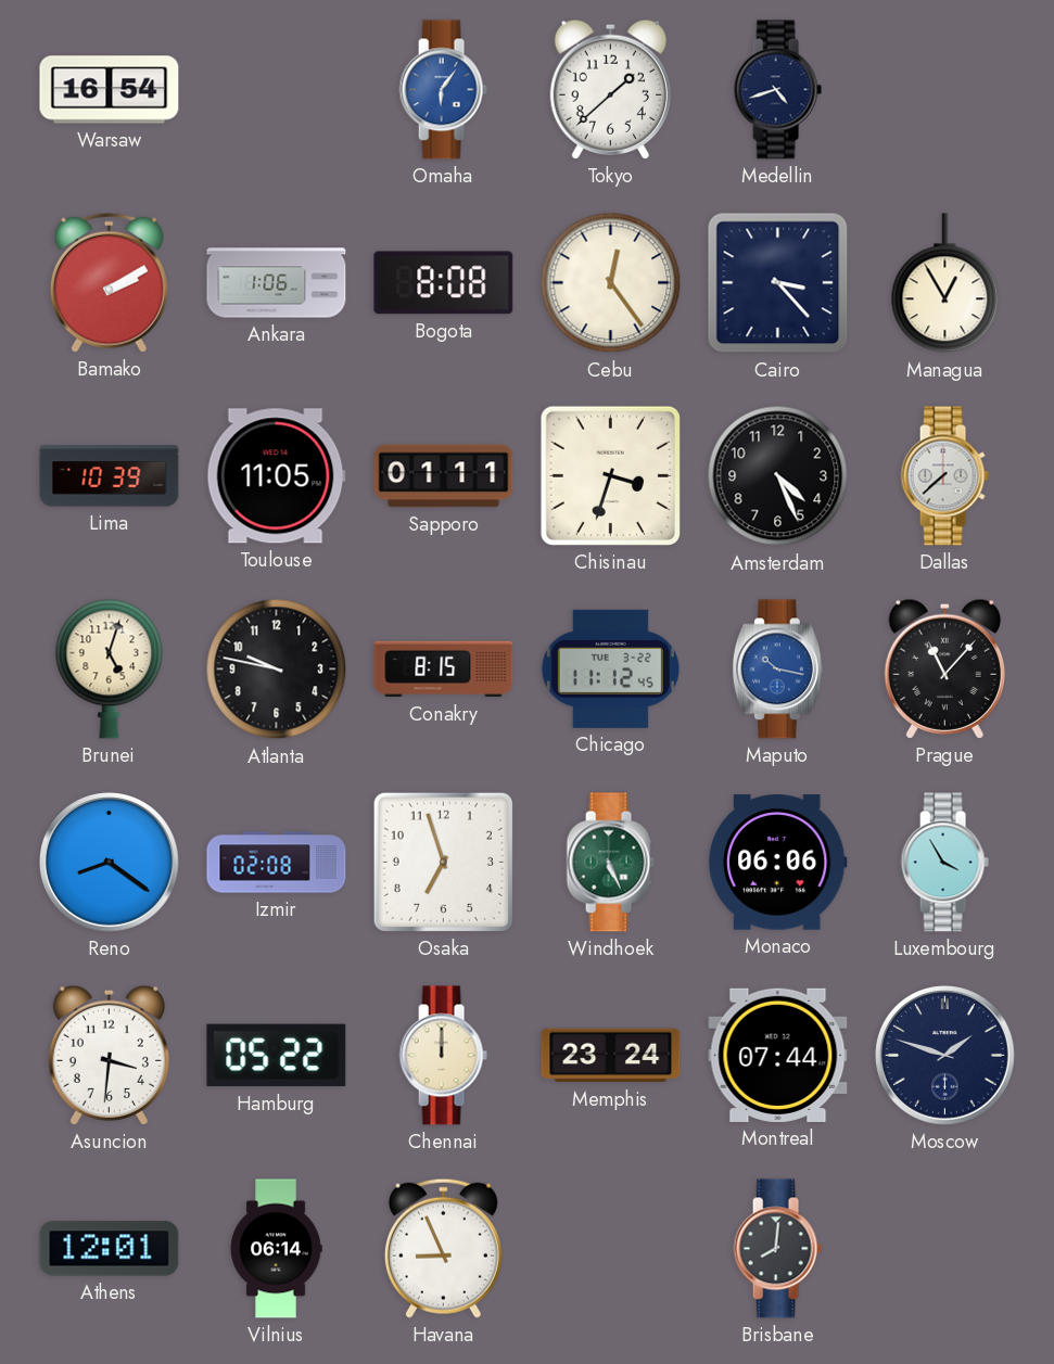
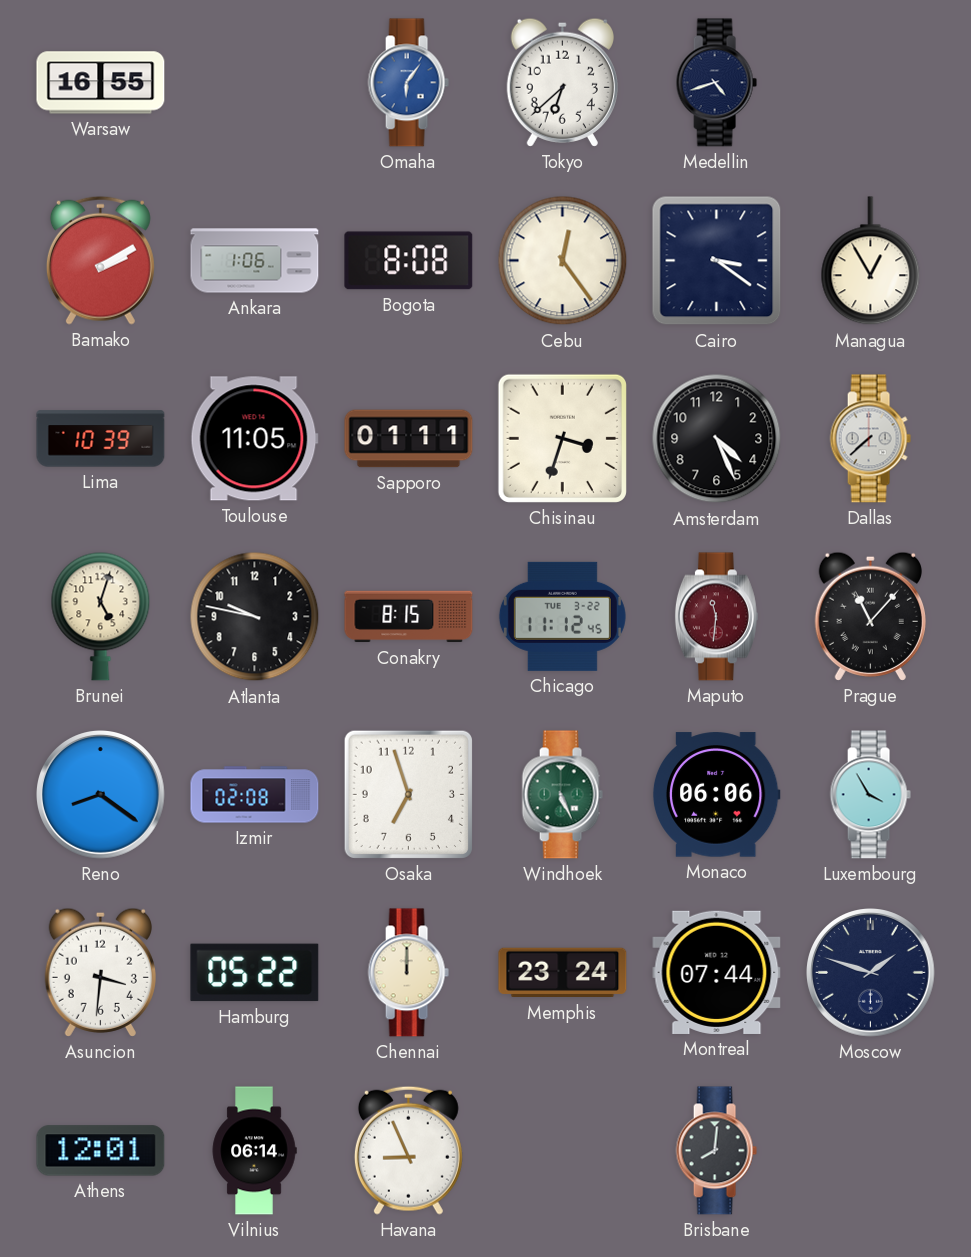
Warsaw: 16:54 -> 16:55 (101, 83)
Tokyo: 1:38 -> 6:38 (562, 82)
Cairo: 3:23 -> 3:21 (717, 261)
Maputo: 10:17 -> 11:31 (716, 617)
Maputo dial: blue -> burgundy (716, 617)
